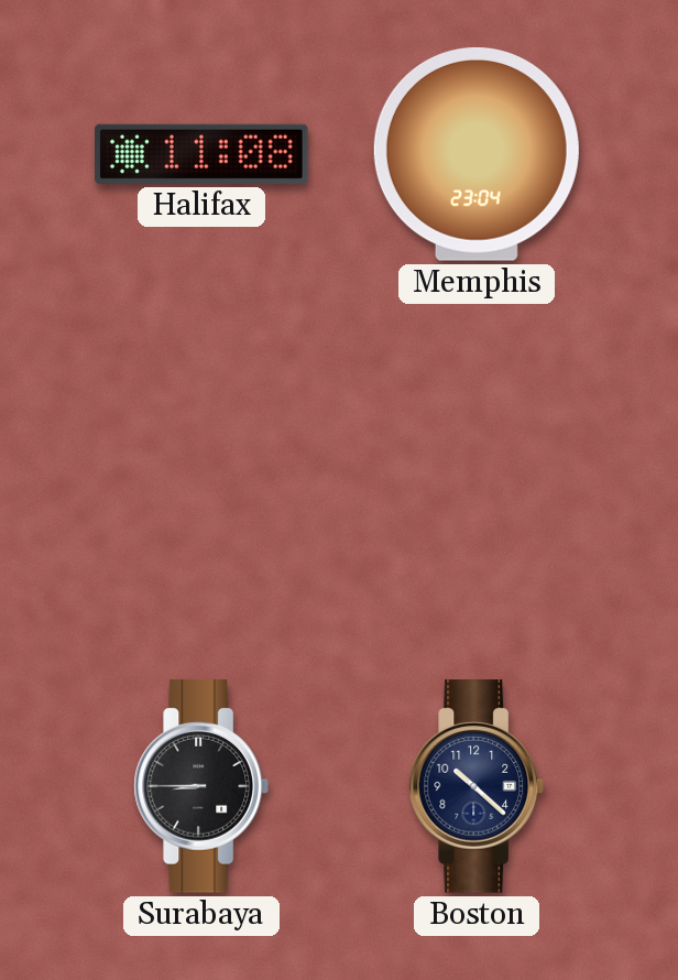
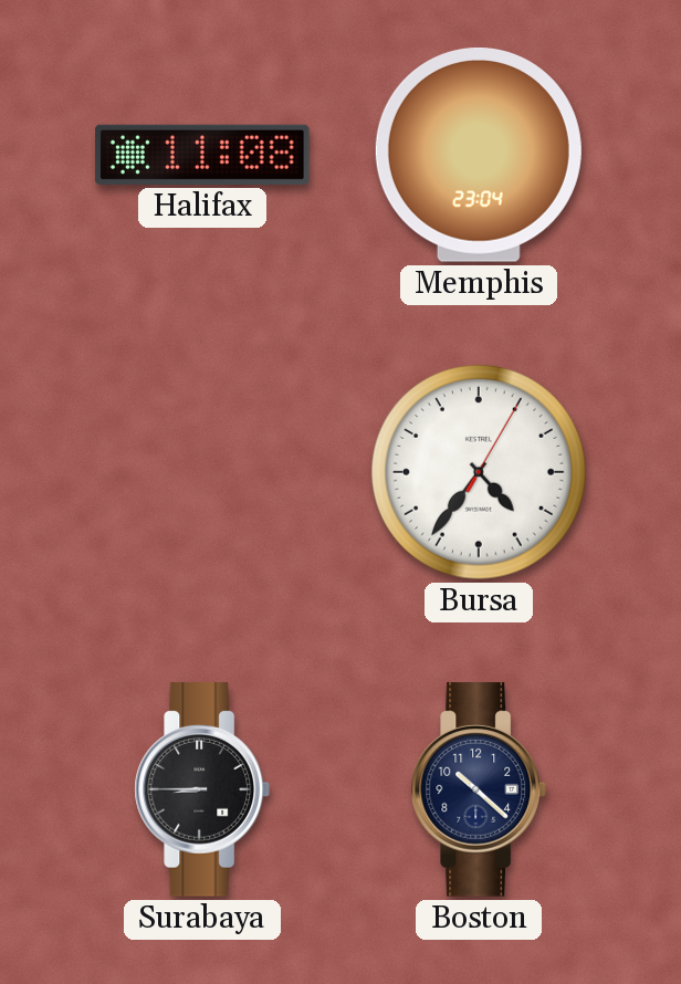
Bursa: none -> 4:36 (479, 472)
